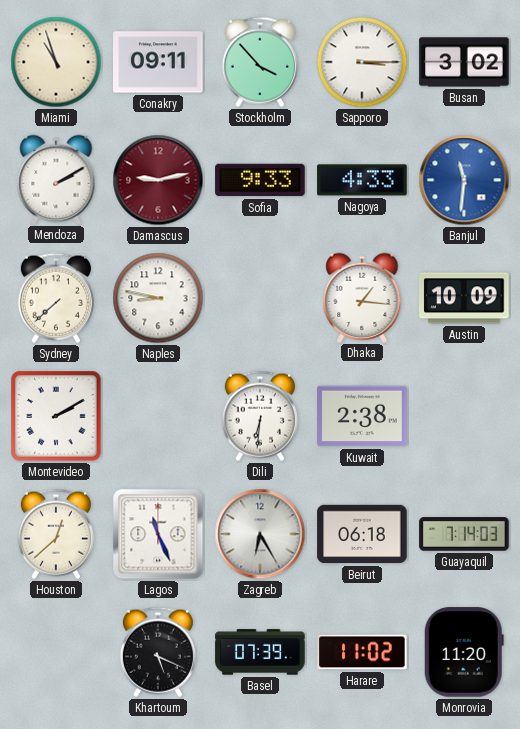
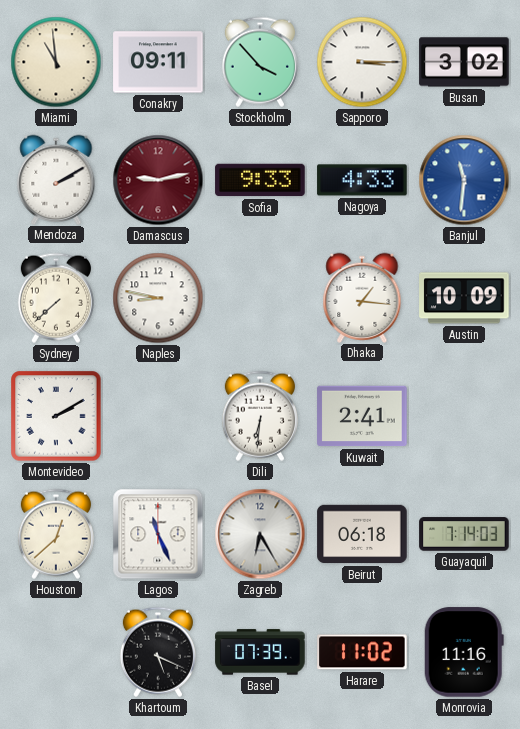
Miami: 10:57 -> 10:59 (56, 62)
Kuwait: 2:38 -> 2:41 (362, 416)
Monrovia: 11:20 -> 11:16 (464, 652)
